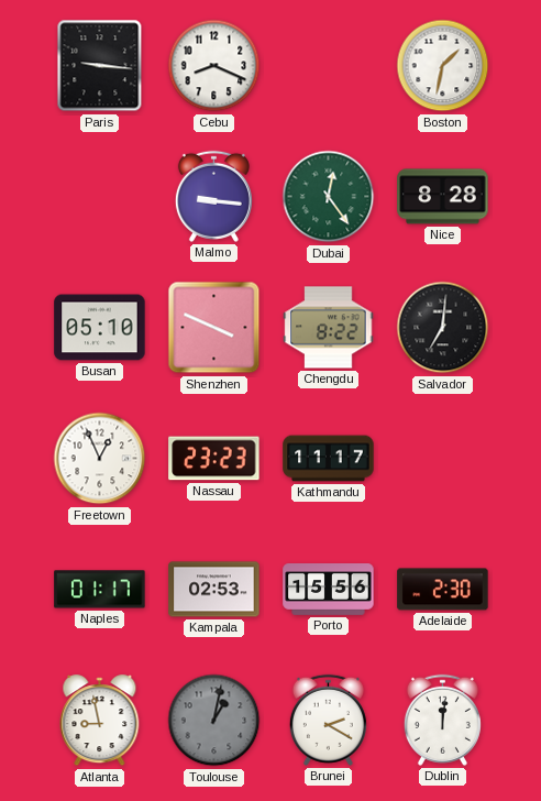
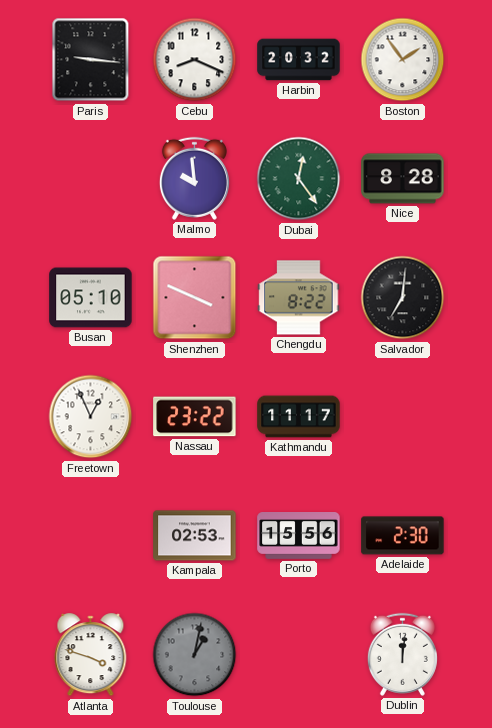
Harbin: none -> 20:32 (299, 60)
Boston: 1:32 -> 1:54 (403, 60)
Malmo: 9:16 -> 9:59 (194, 178)
Nassau: 23:23 -> 23:22 (195, 417)
Naples: 01:17 -> none (100, 590)
Atlanta: 8:58 -> 3:48 (91, 655)
Brunei: 2:20 -> none (328, 720)
